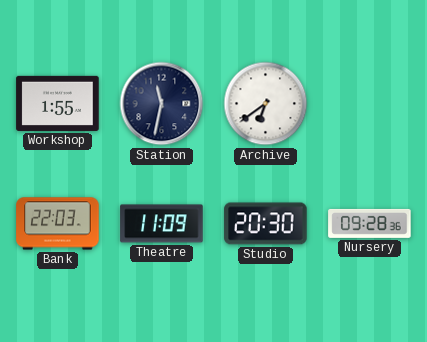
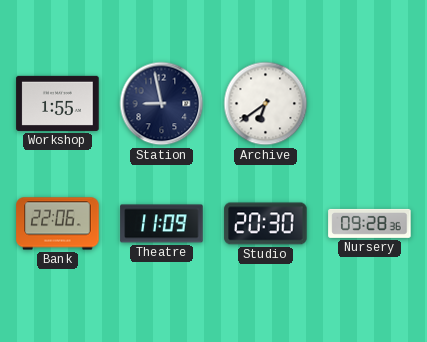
Station: 11:32 -> 8:58 (162, 104)
Bank: 22:03 -> 22:06 (58, 224)
